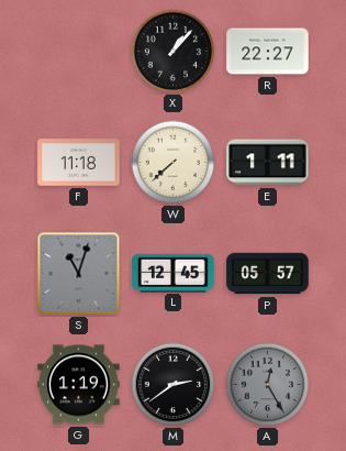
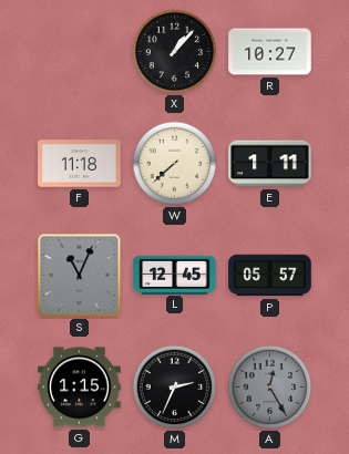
R: 22:27 -> 10:27 (270, 52)
S: 11:03 -> 11:04 (80, 276)
G: 1:19 -> 1:15 (80, 388)
M: 2:39 -> 2:34 (175, 388)
